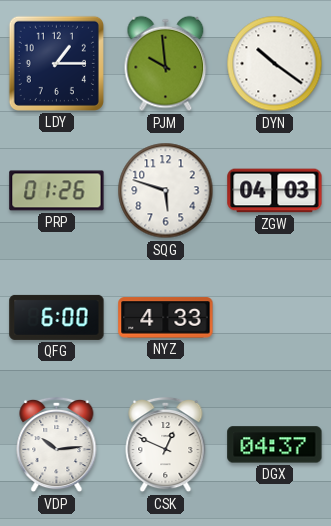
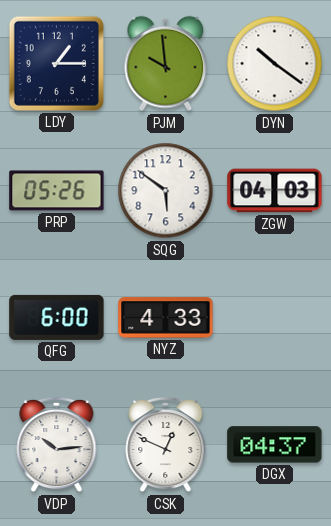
PRP: 01:26 -> 05:26 (57, 191)
SQG: 5:48 -> 5:51 (166, 191)
